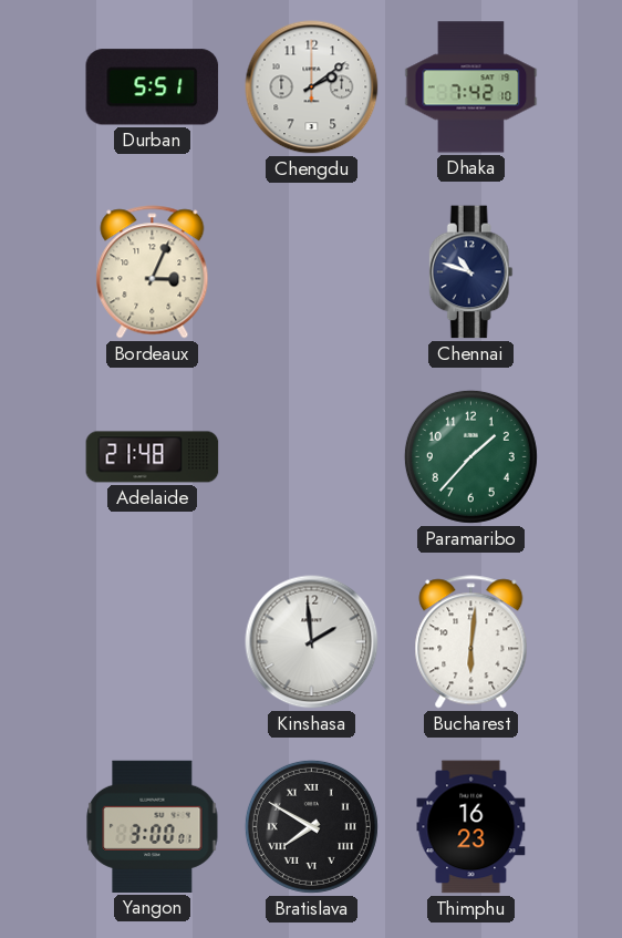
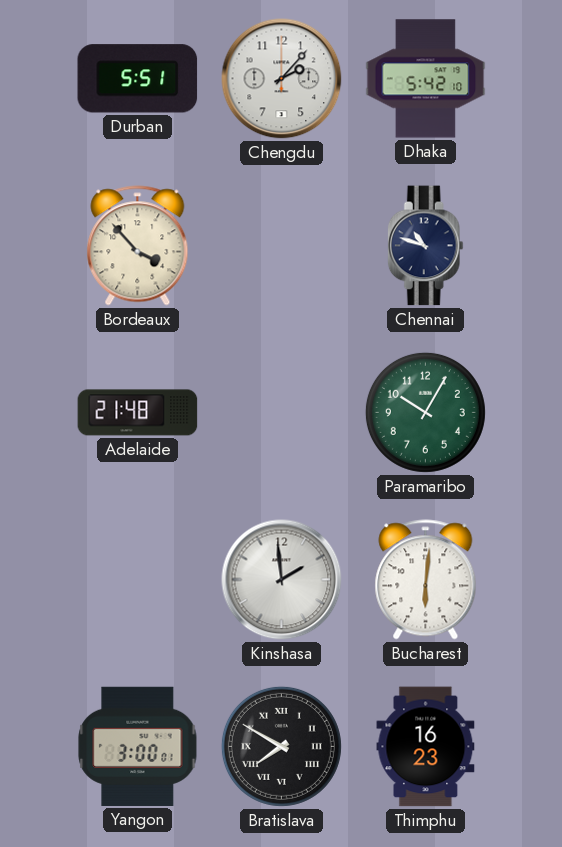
Chengdu: 2:09 -> 2:07 (282, 79)
Dhaka: 7:42 -> 5:42 (426, 79)
Bordeaux: 3:04 -> 3:53 (138, 246)
Paramaribo: 1:37 -> 10:05 (425, 412)
